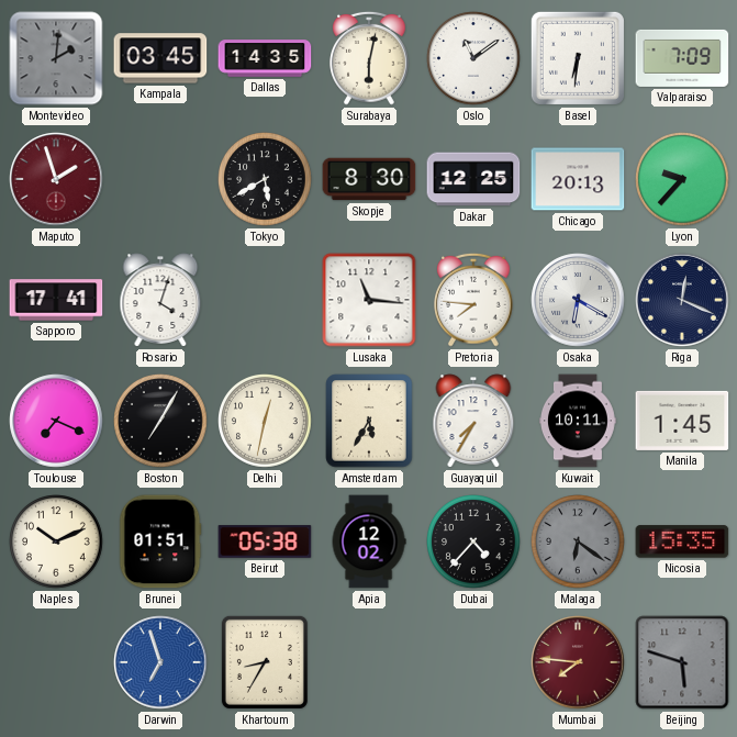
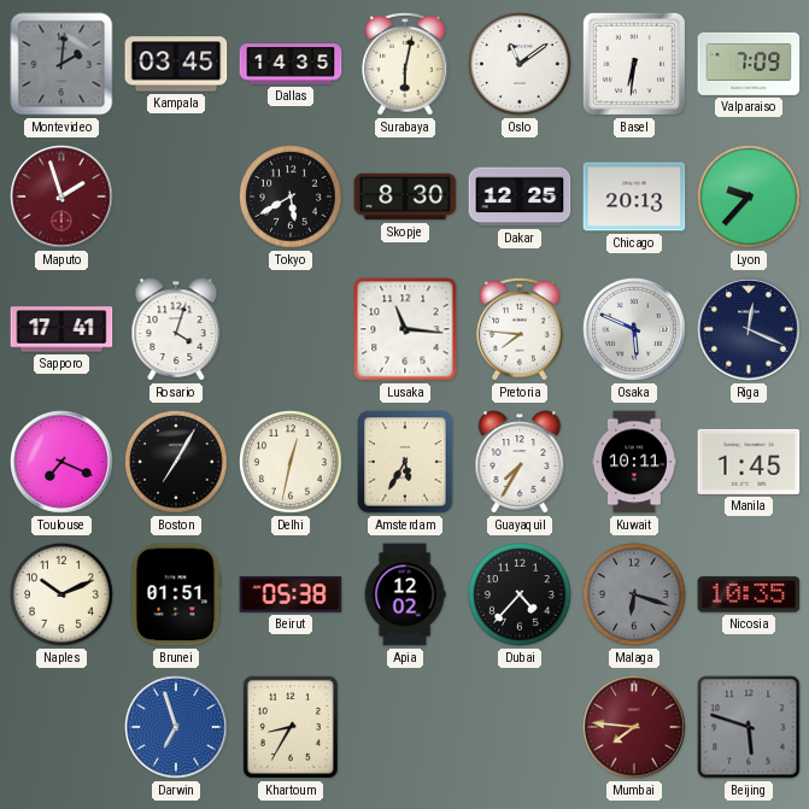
Osaka: 6:20 -> 5:49 (634, 329)
Malaga: 6:21 -> 6:18 (634, 594)
Nicosia: 15:35 -> 10:35 (749, 594)
